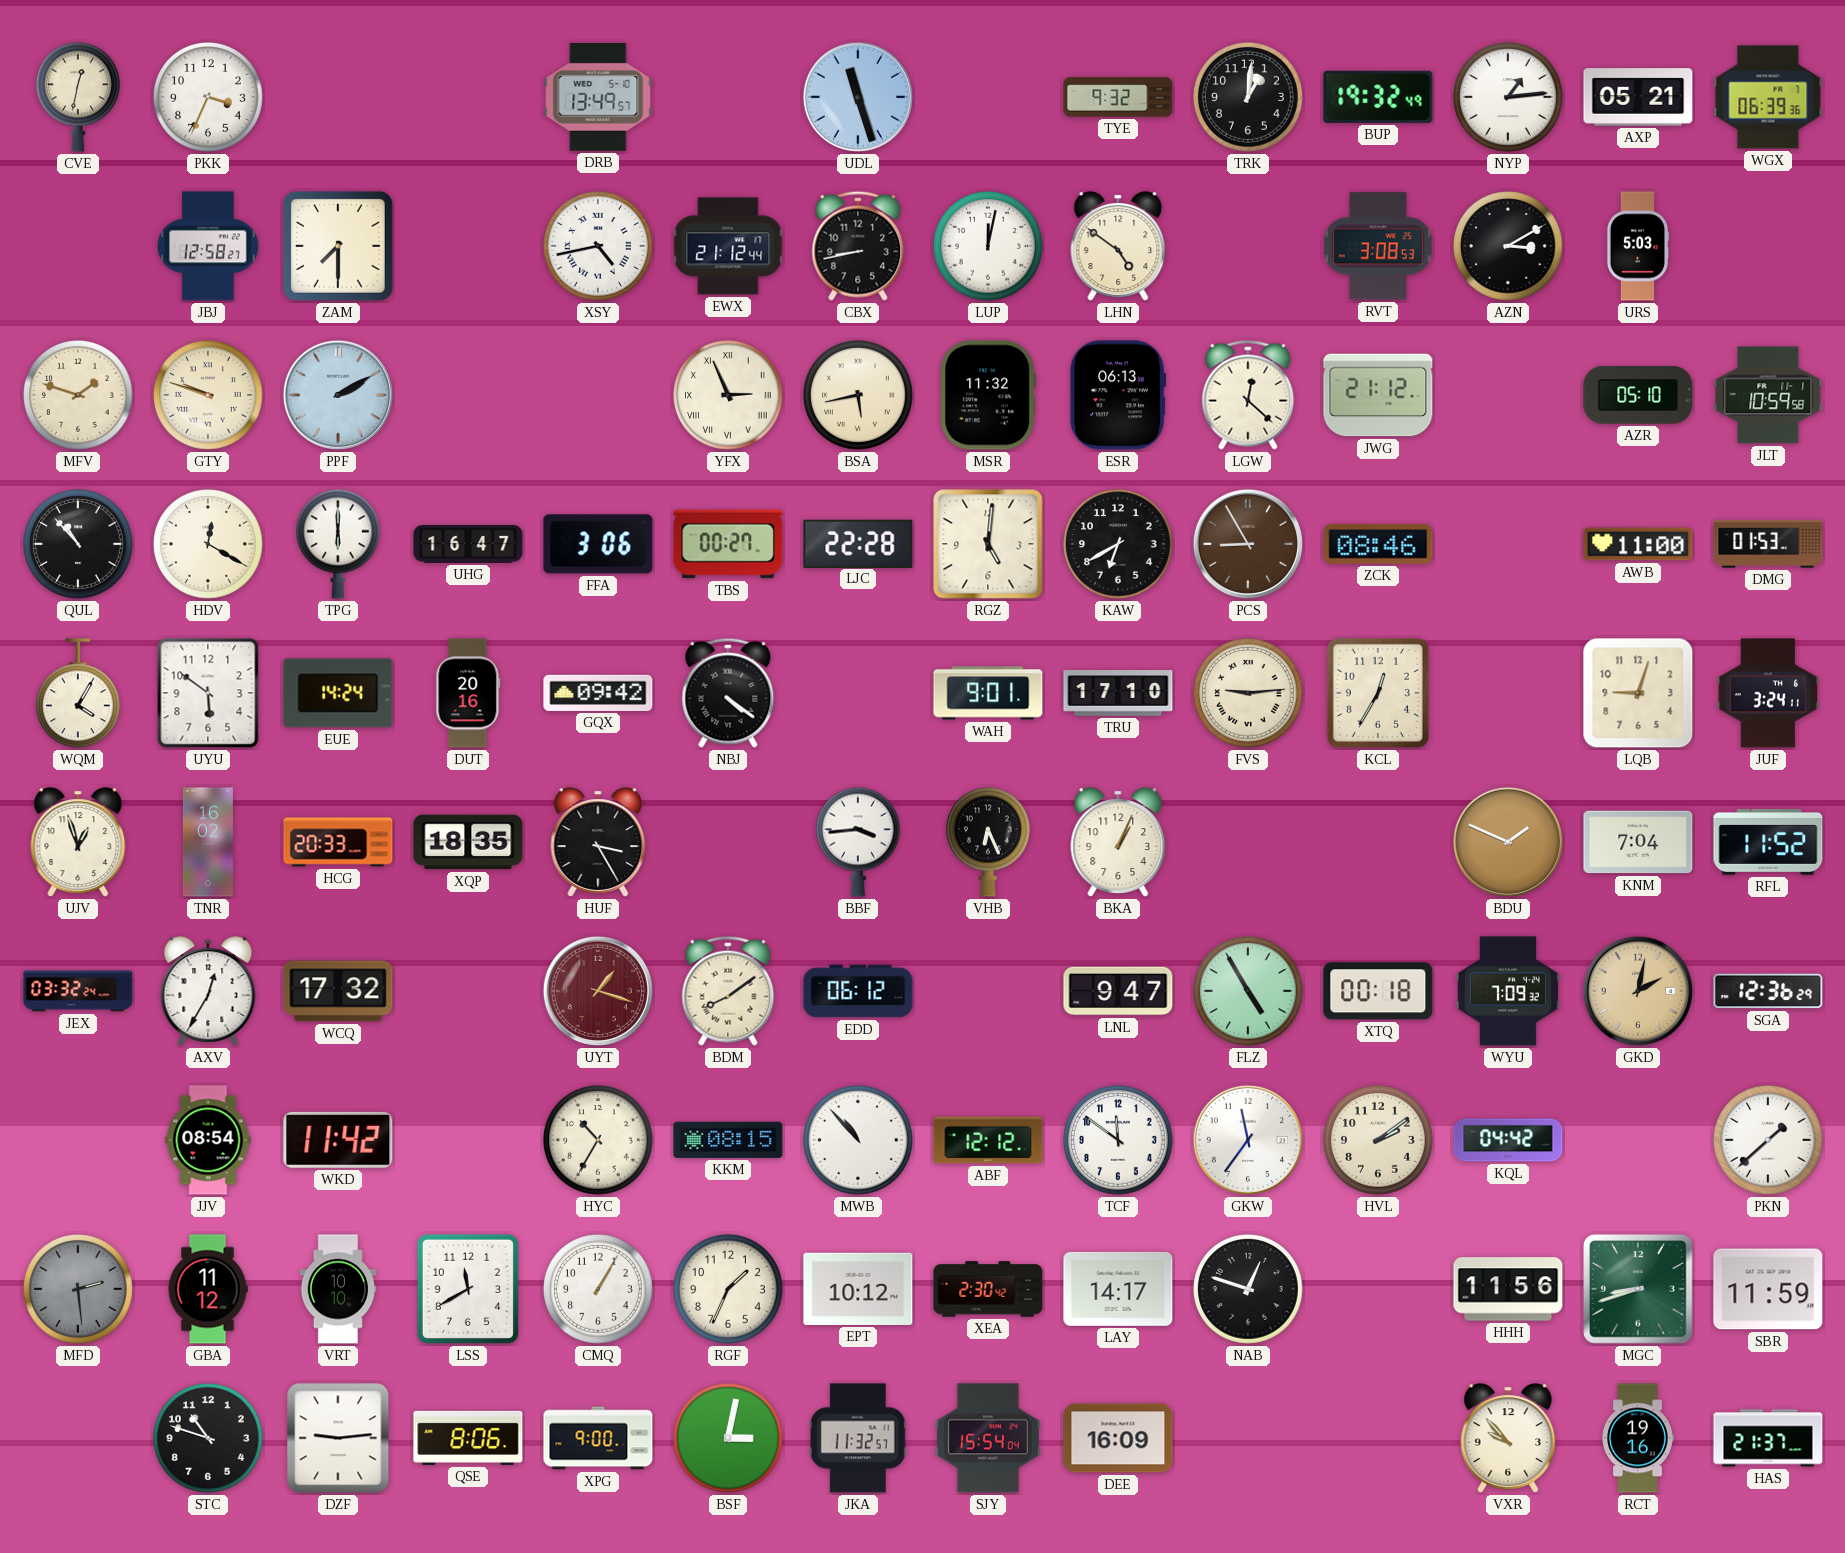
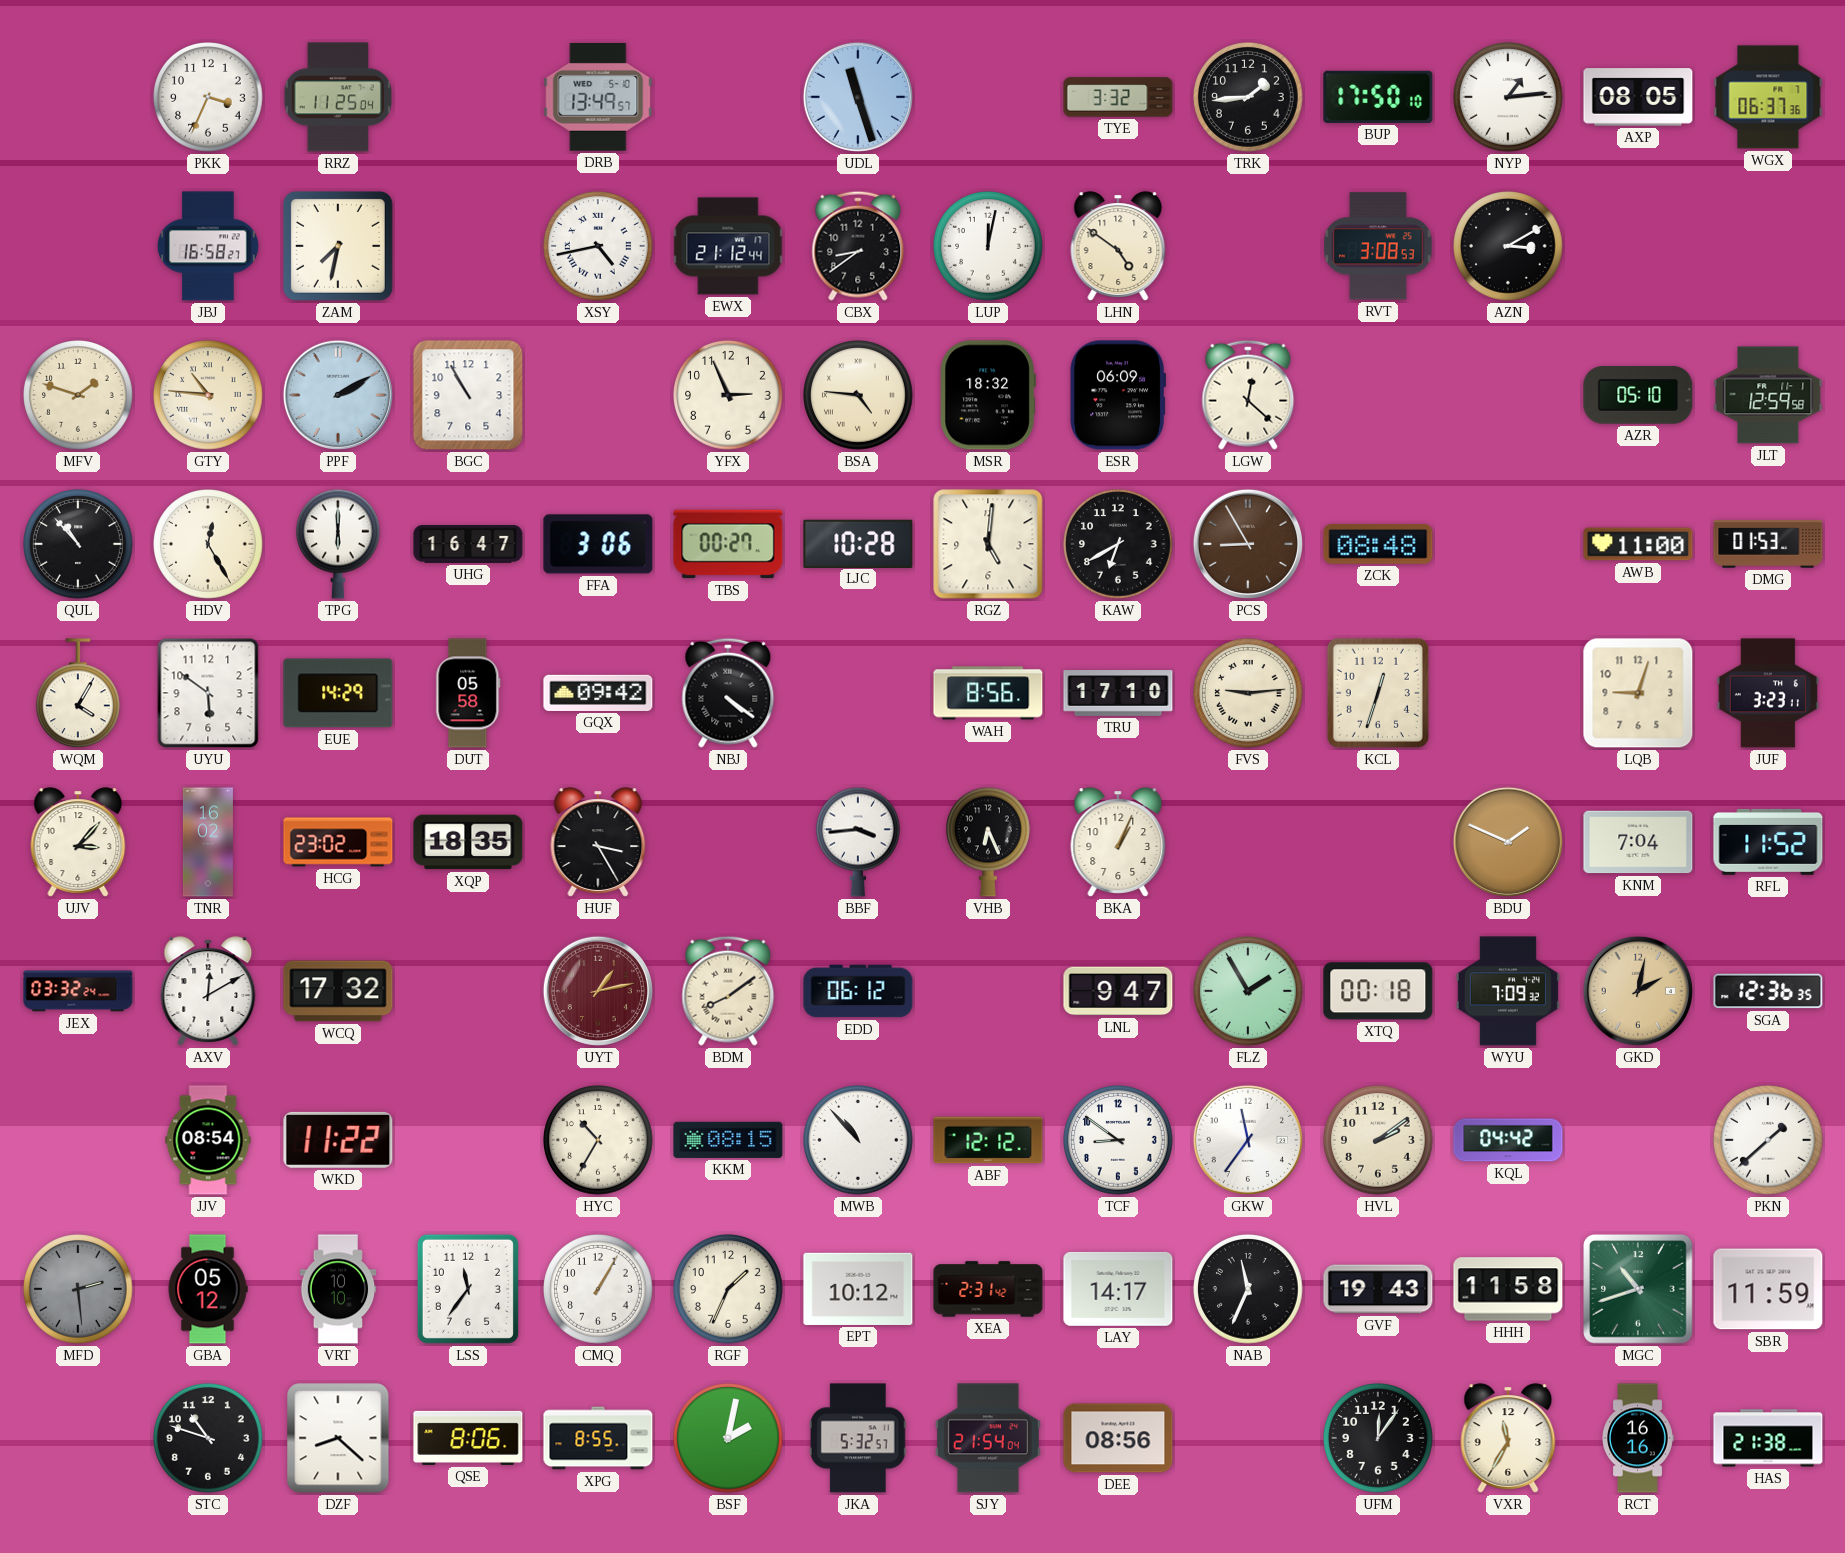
CVE: 12:32 -> none (79, 97)
RRZ: none -> 11:25 (337, 97)
TYE: 9:32 -> 3:32 (1118, 97)
TRK: 1:01 -> 1:44 (1249, 98)
BUP: 19:32 -> 17:50 (1378, 97)
AXP: 05:21 -> 08:05 (1638, 97)
WGX: 06:39 -> 06:37 (1768, 97)
JBJ: 12:58 -> 16:58 (209, 246)
ZAM: 7:30 -> 7:32 (338, 246)
CBX: 8:43 -> 8:39 (858, 246)
URS: 5:03 -> none (1638, 246)
GTY: 9:48 -> 10:46 (209, 396)
BGC: none -> 10:55 (468, 395)
YFX numerals: Roman -> Arabic (729, 396)
BSA: 5:43 -> 4:46 (859, 396)
MSR: 11:32 -> 18:32 (988, 395)
ESR: 06:13 -> 06:09 (1117, 395)
JWG: 21:12 -> none (1378, 395)
JLT: 10:59 -> 12:59 (1768, 395)
HDV: 12:20 -> 12:25 (209, 545)
LJC: 22:28 -> 10:28 (858, 543)
ZCK: 08:46 -> 08:48 (1378, 544)
EUE: 14:24 -> 14:29 (338, 693)
DUT: 20:16 -> 05:58 (468, 693)
WAH: 9:01 -> 8:56 (988, 693)
KCL: 12:35 -> 12:33 (1378, 693)
JUF: 3:24 -> 3:23 (1768, 693)
UJV: 12:57 -> 3:07 (78, 842)
HCG: 20:33 -> 23:02 (338, 842)
AXV: 12:35 -> 12:10 (208, 991)
UYT: 1:18 -> 1:13 (598, 991)
FLZ: 4:55 -> 1:55 (1249, 992)
SGA: 12:36:29 -> 12:36:35 (1768, 991)
WKD: 11:42 -> 11:22 (338, 1140)
TCF: 11:51 -> 8:51 (1119, 1141)
GBA: 11:12 -> 05:12 (208, 1289)
LSS: 11:40 -> 11:36 (468, 1289)
XEA: 2:30 -> 2:31 (988, 1289)
NAB: 12:48 -> 11:34 (1249, 1290)
GVF: none -> 19:43 (1378, 1289)
HHH: 11:56 -> 11:58 (1508, 1289)
MGC: 8:42 -> 10:42 (1639, 1290)
DZF: 9:14 -> 8:22 (338, 1438)
XPG: 9:00 -> 8:55 (598, 1438)
BSF: 3:02 -> 2:02 (729, 1439)
JKA: 11:32 -> 5:32 (858, 1438)
SJY: 15:54 -> 21:54 (988, 1438)
DEE: 16:09 -> 08:56 (1118, 1438)
UFM: none -> 12:06 (1379, 1439)
VXR: 9:53 -> 11:35 (1508, 1438)
RCT: 19:16 -> 16:16 (1638, 1438)
HAS: 21:37 -> 21:38 (1768, 1438)
